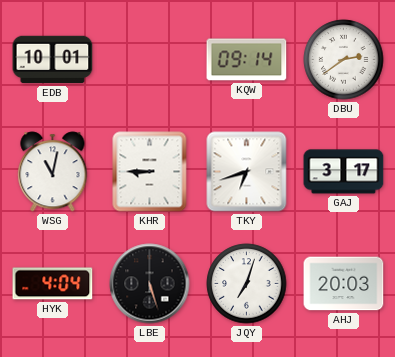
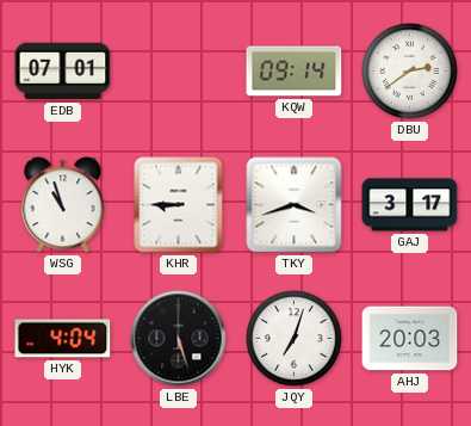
EDB: 10:01 -> 07:01 (63, 72)
WSG: 11:02 -> 10:57 (63, 205)
TKY: 6:42 -> 3:42 (295, 205)
